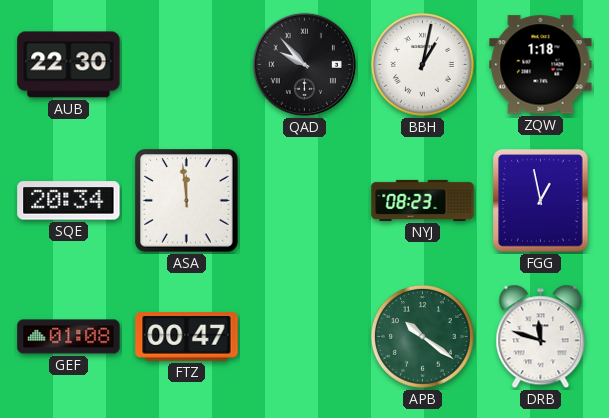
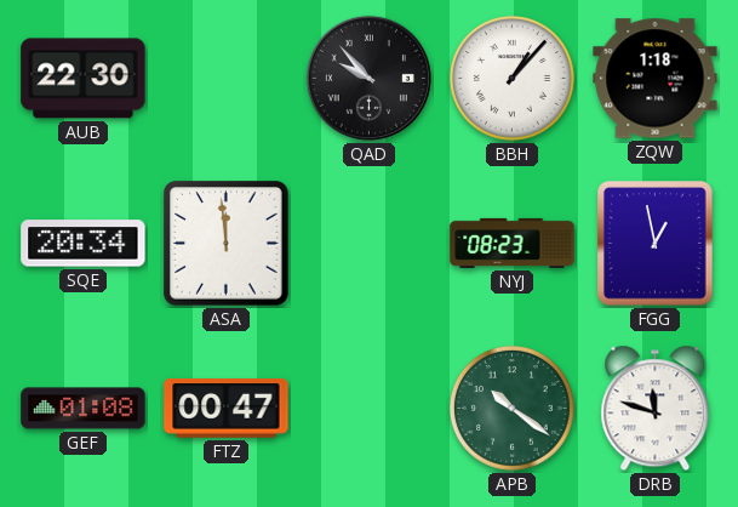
BBH: 1:02 -> 1:07 (513, 79)
